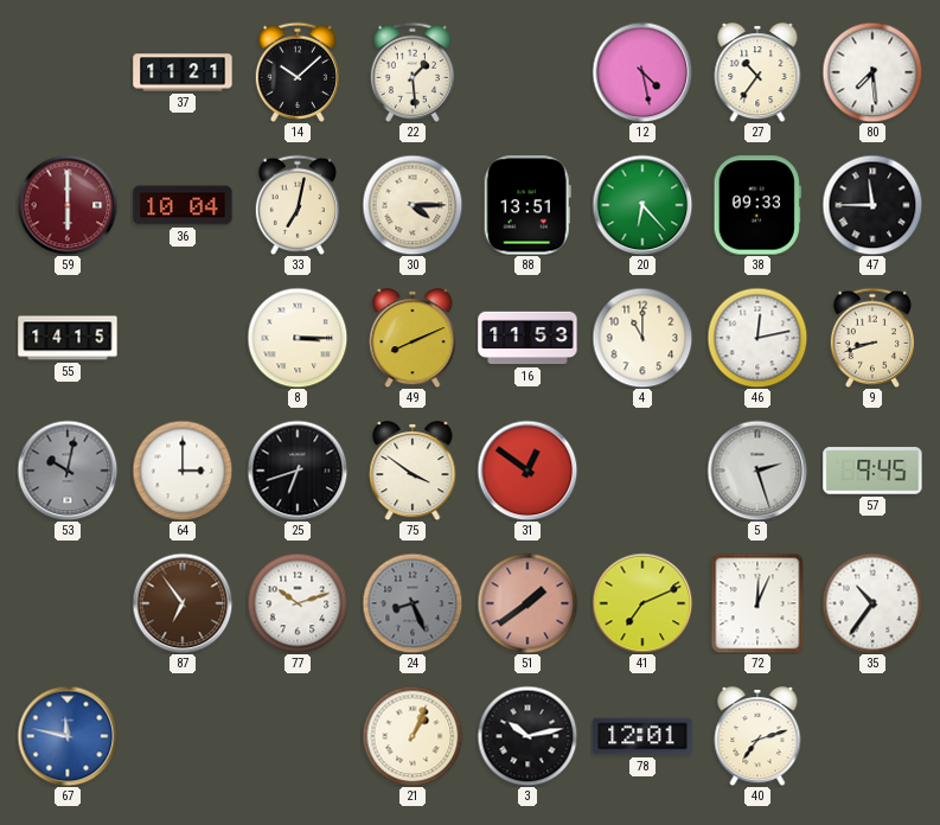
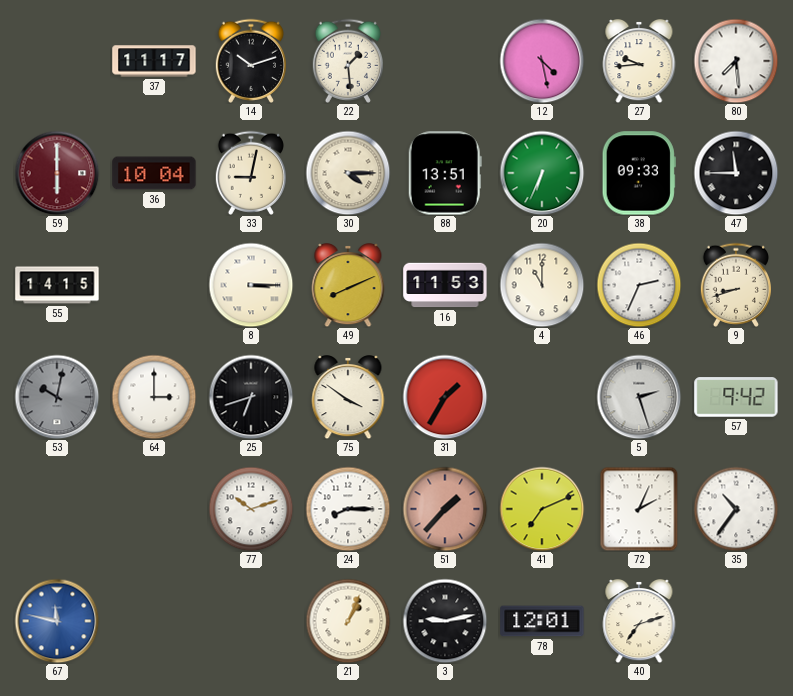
37: 11:21 -> 11:17 (154, 61)
14: 10:08 -> 10:12 (250, 61)
27: 10:36 -> 9:44 (639, 61)
33: 7:02 -> 9:02 (250, 173)
20: 6:23 -> 6:34 (542, 173)
46: 12:13 -> 2:34 (639, 285)
31: 12:51 -> 1:35 (445, 397)
57: 9:45 -> 9:42 (736, 397)
87: 6:54 -> none (183, 603)
24: 8:26 -> 8:15 (348, 509)
24 dial: grey -> white (348, 509)
51: 1:39 -> 1:37 (445, 509)
72: 12:04 -> 2:04 (639, 509)
3: 10:13 -> 9:13 (445, 621)
